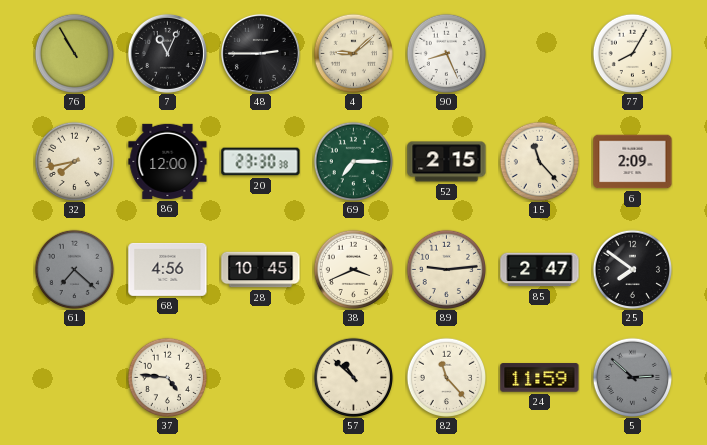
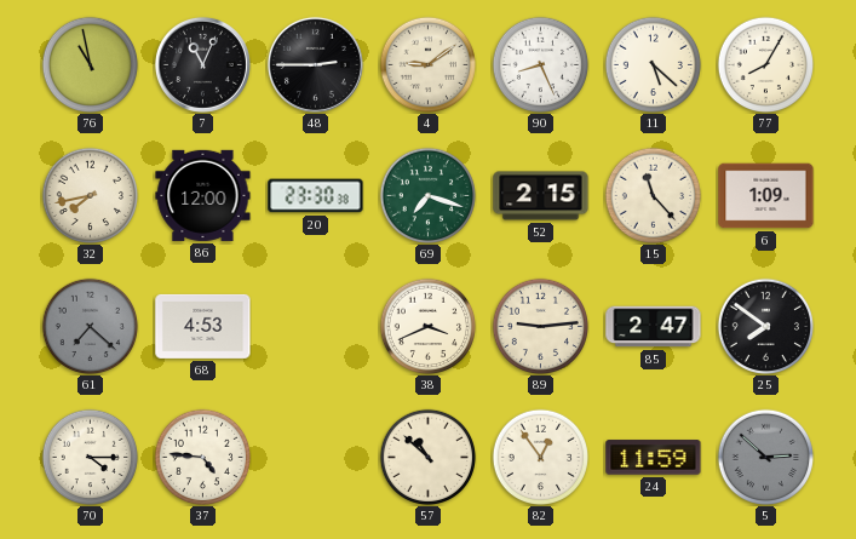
76: 10:55 -> 10:58 (90, 64)
4: 9:08 -> 9:09 (427, 64)
11: none -> 5:22 (653, 64)
69: 7:15 -> 7:18 (427, 195)
6: 2:09 -> 1:09 (766, 196)
68: 4:56 -> 4:53 (203, 326)
28: 10:45 -> none (261, 270)
70: none -> 4:15 (90, 457)
82: 11:23 -> 12:54 (540, 457)
